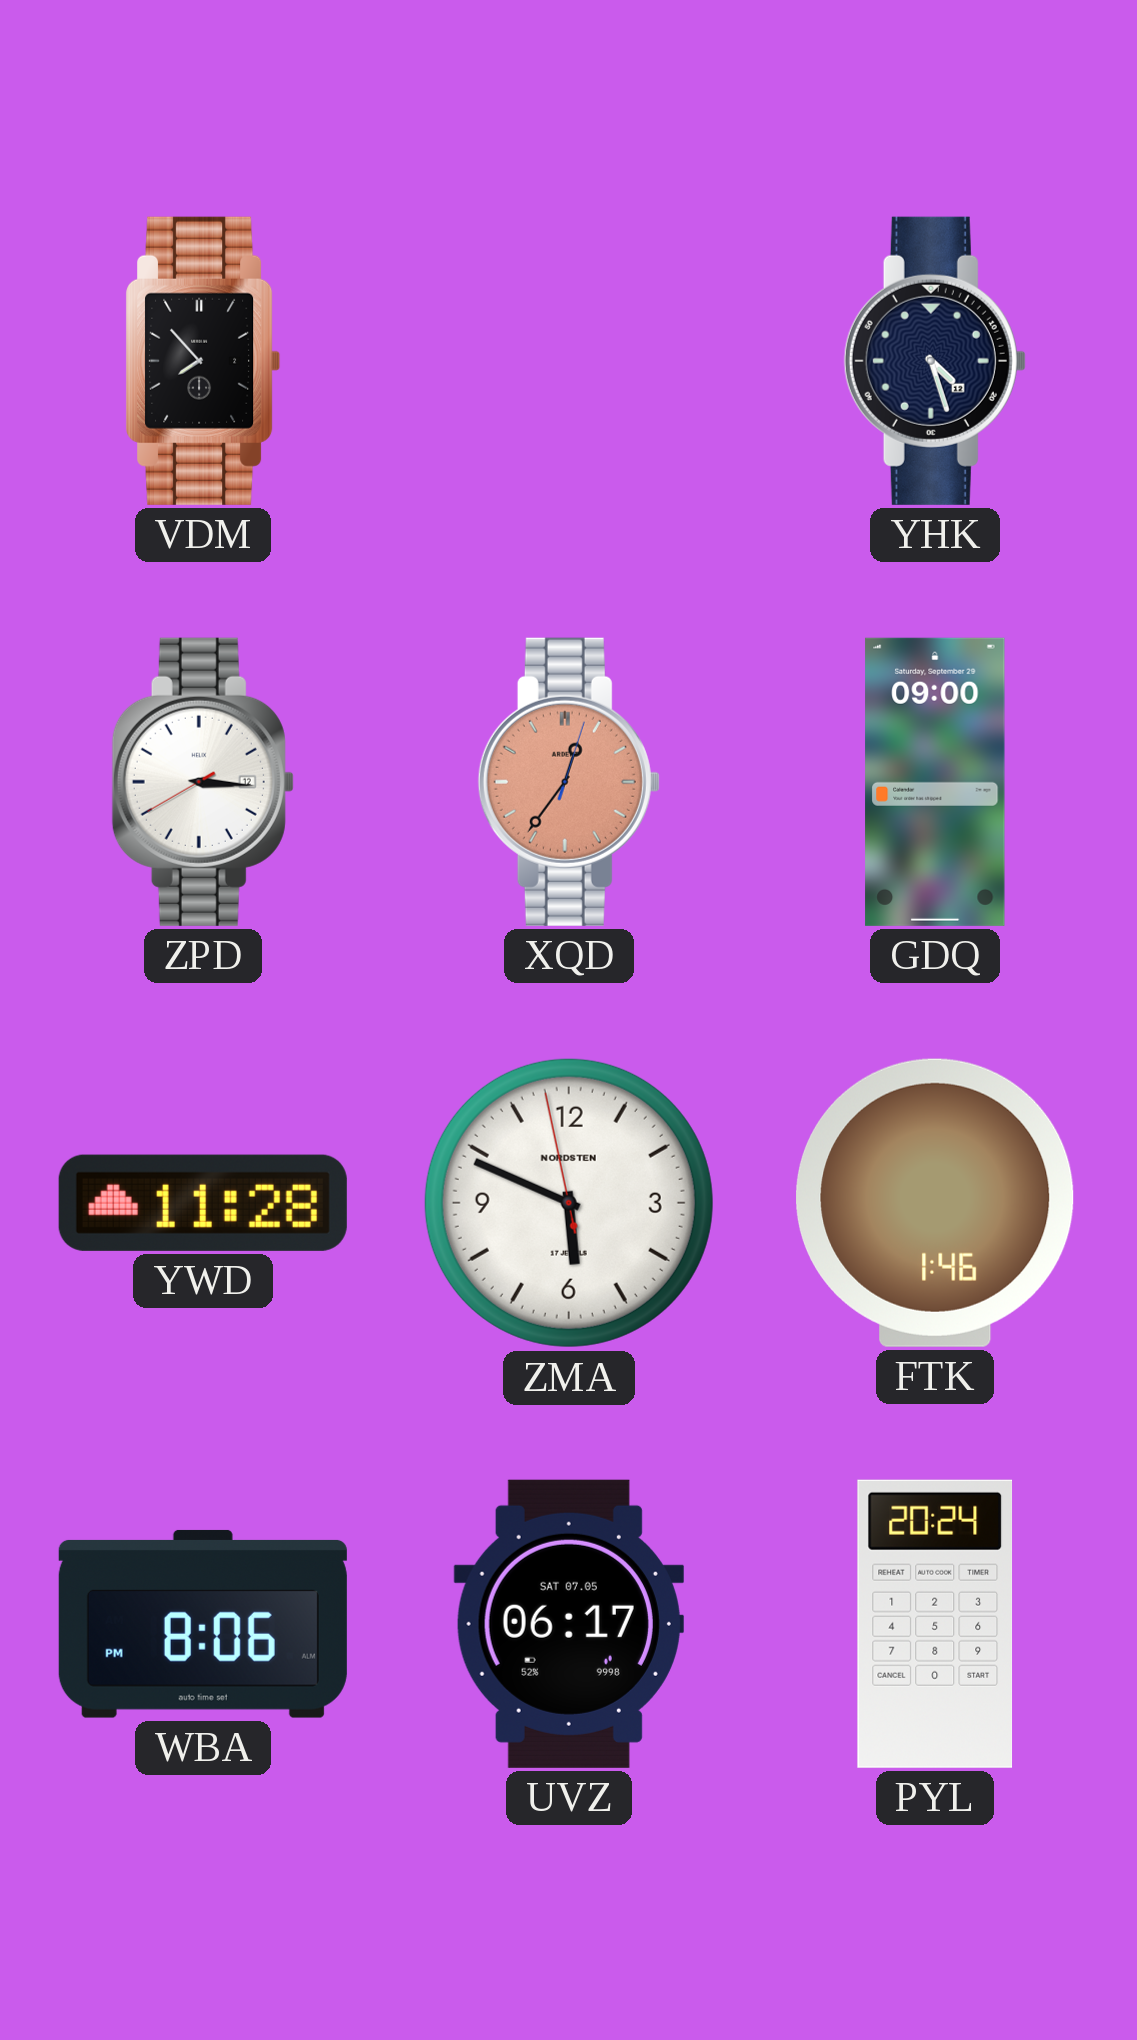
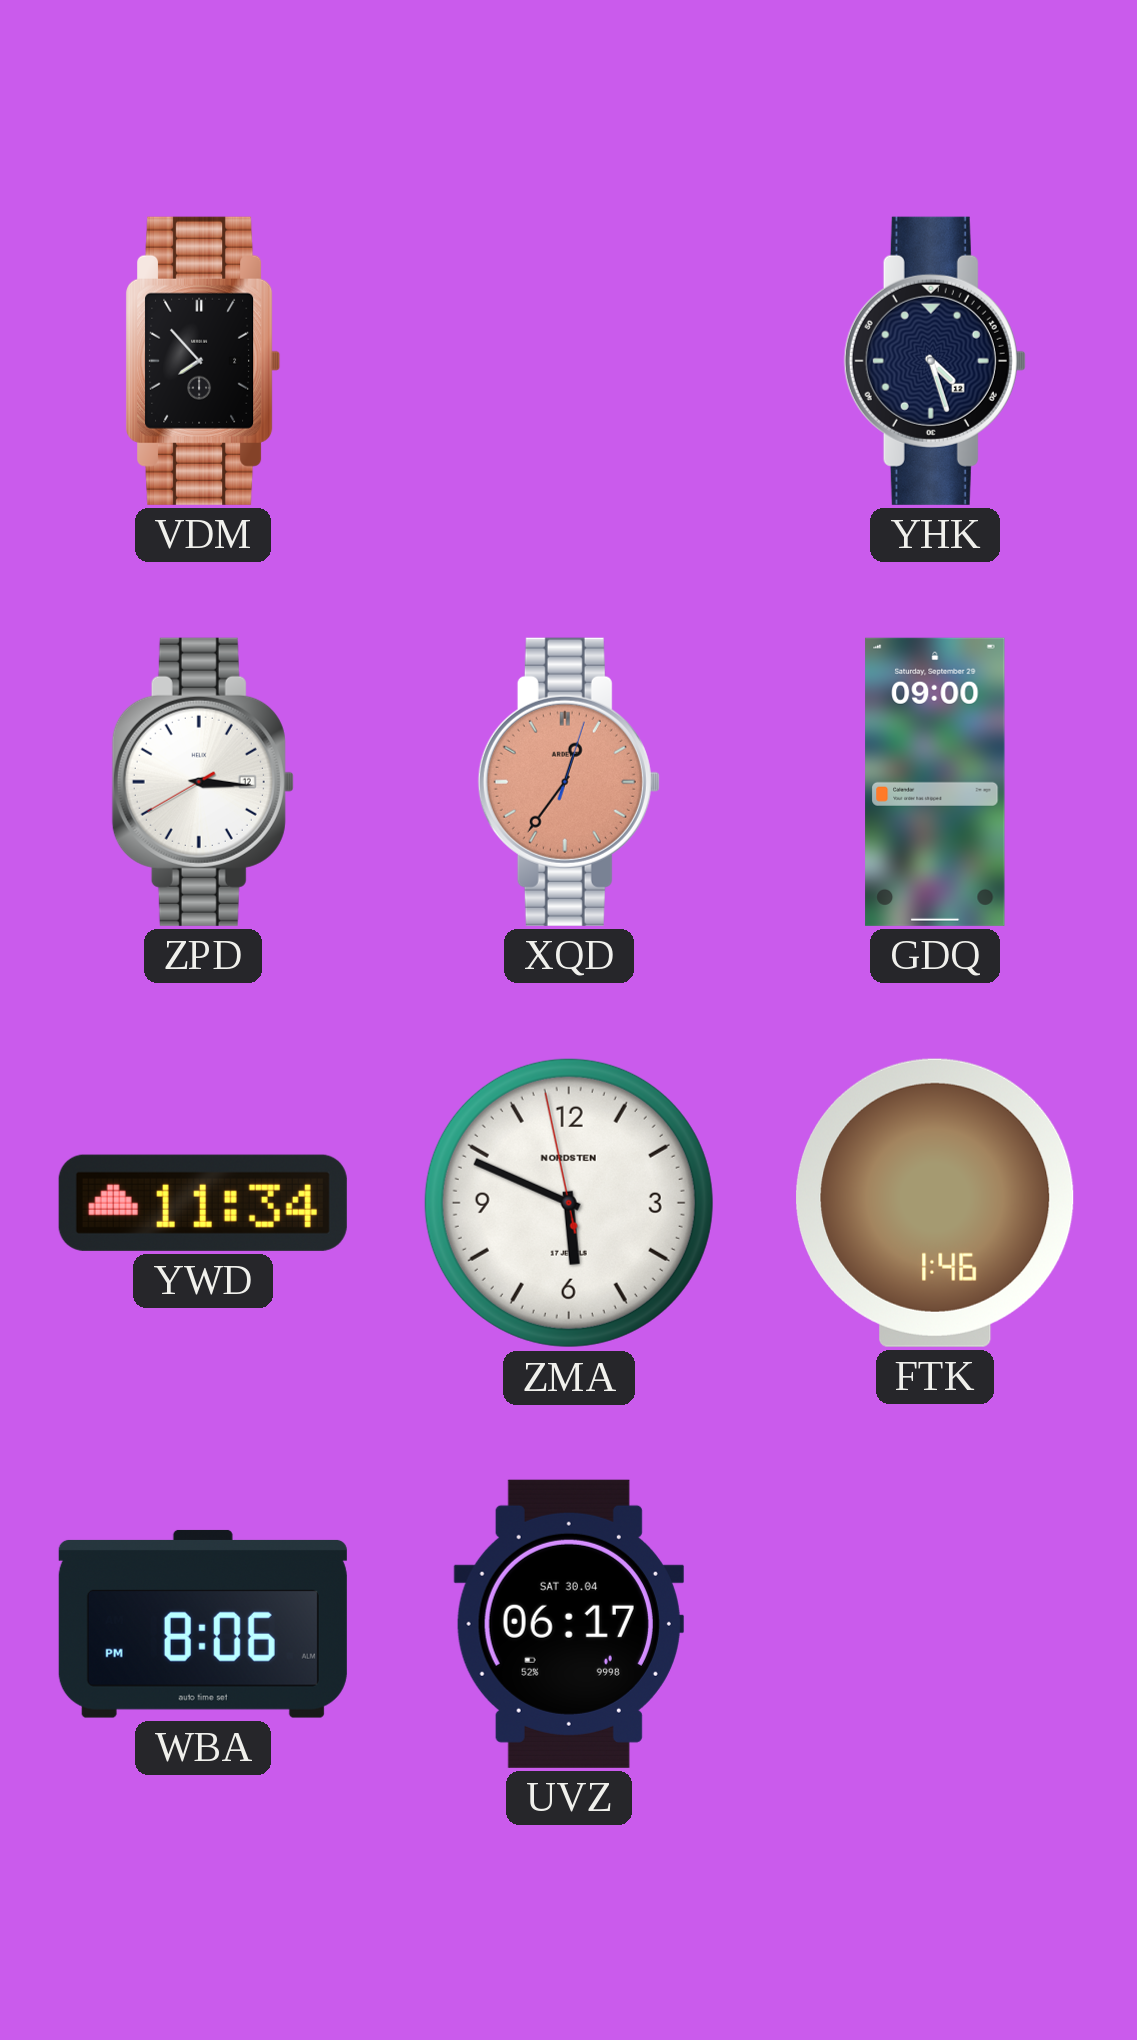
YWD: 11:28 -> 11:34 (203, 1203)
UVZ date: SAT 07.05 -> SAT 30.04 (569, 1624)
PYL: 20:24 -> none (935, 1624)
